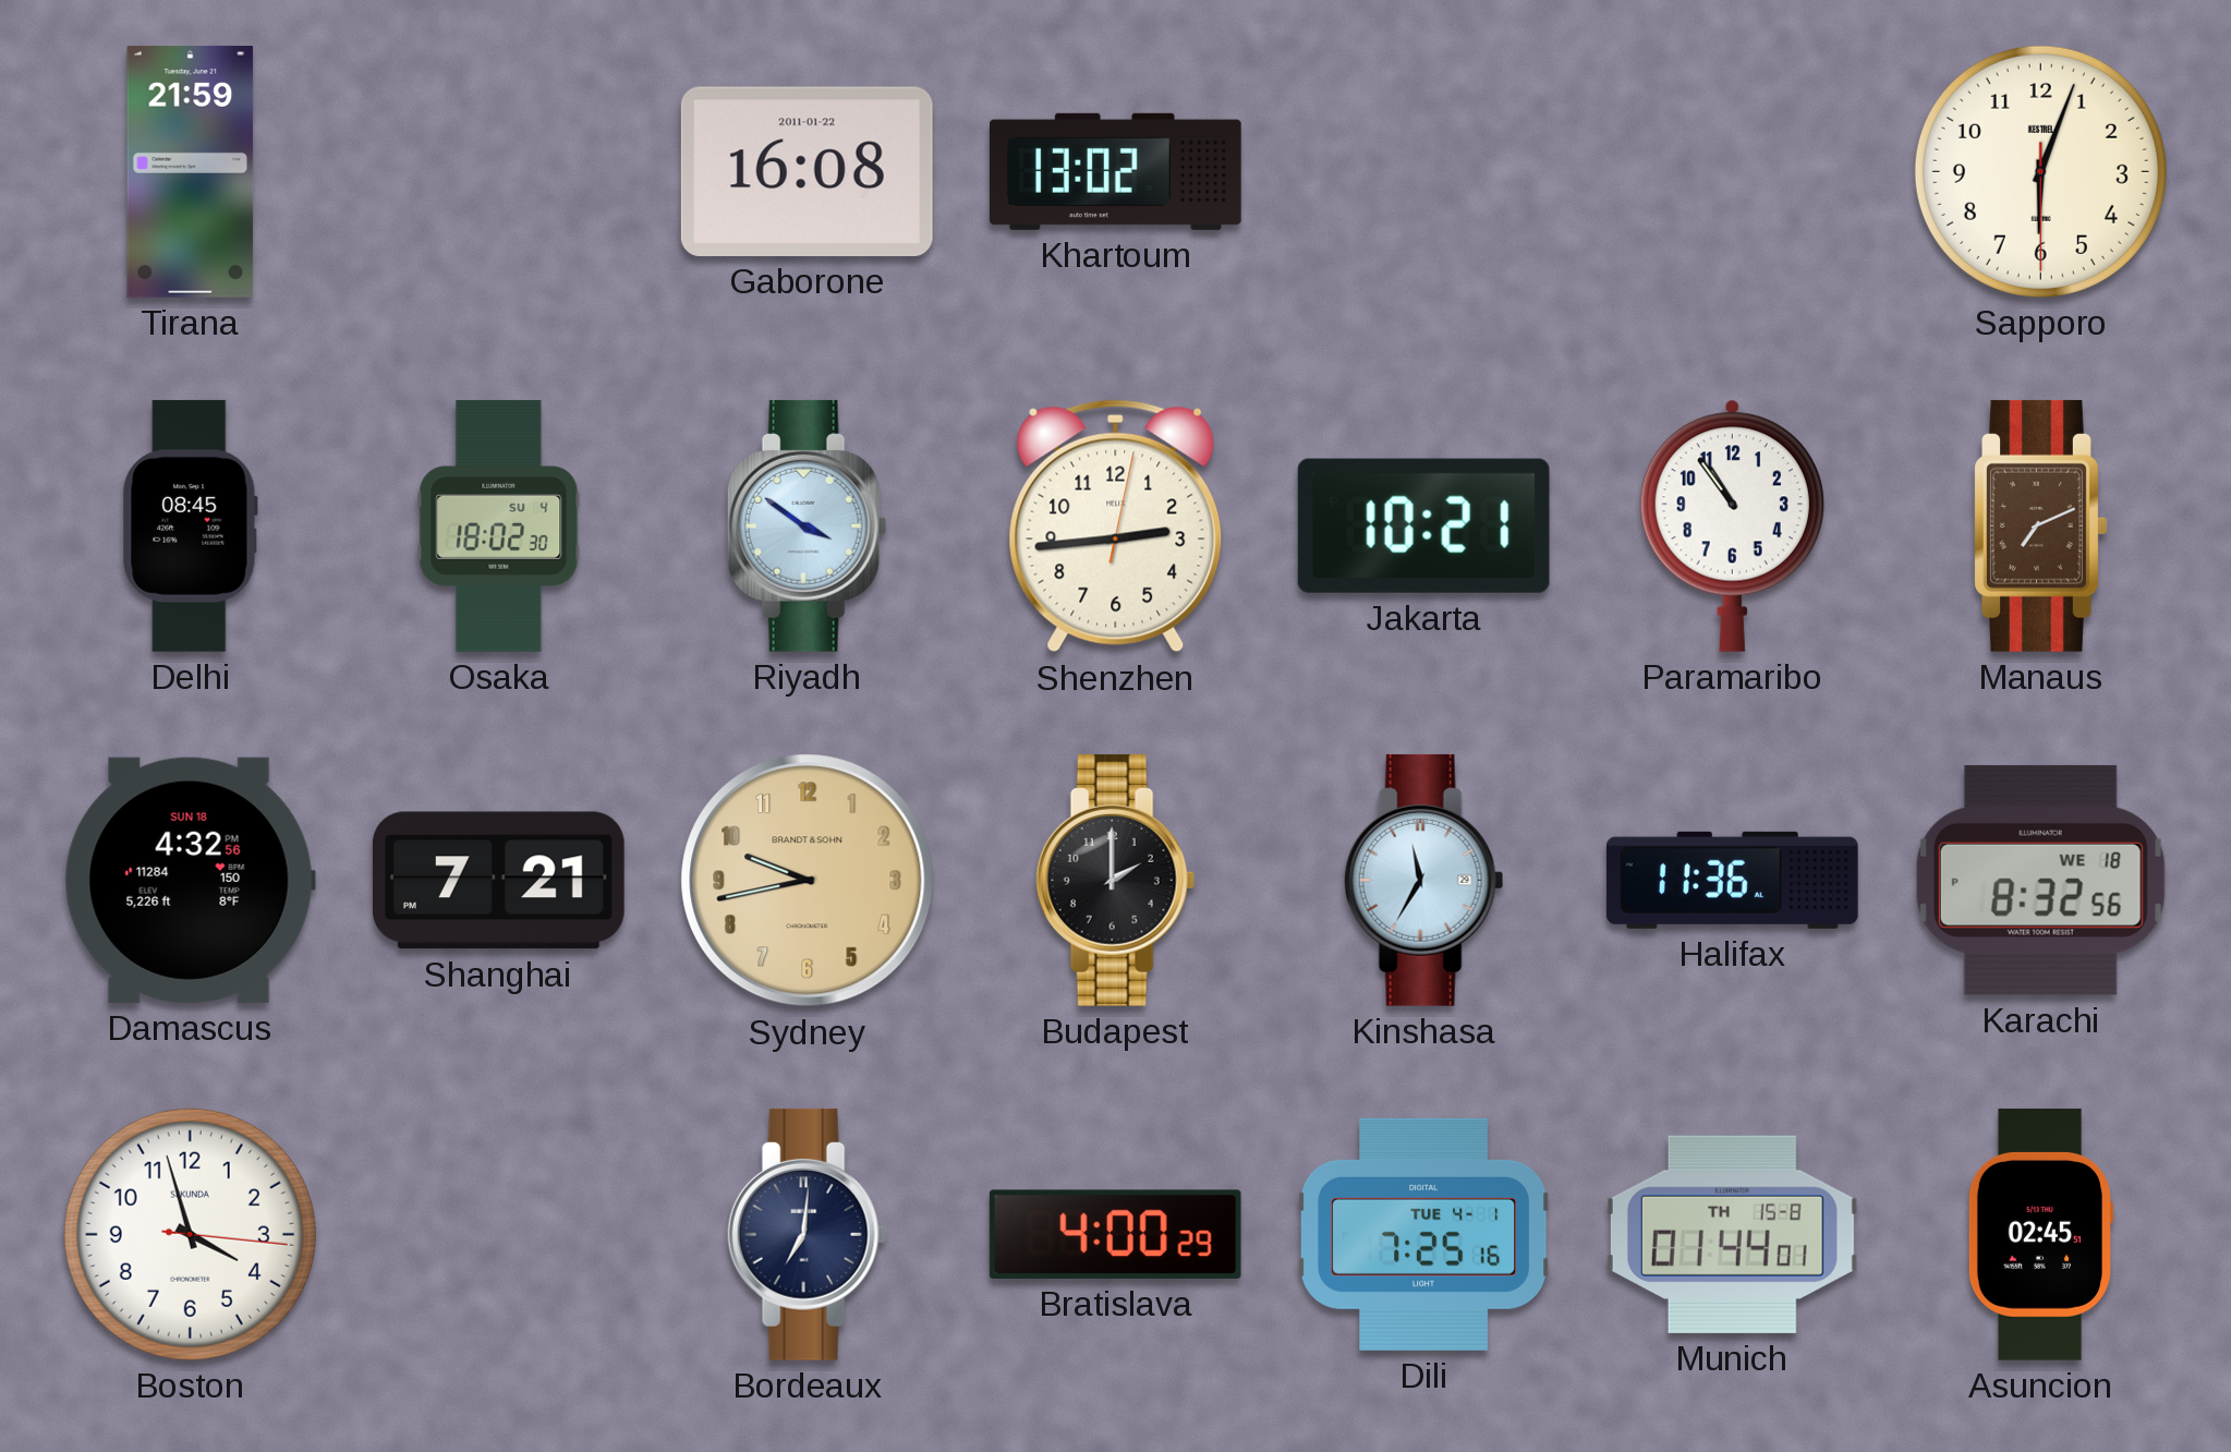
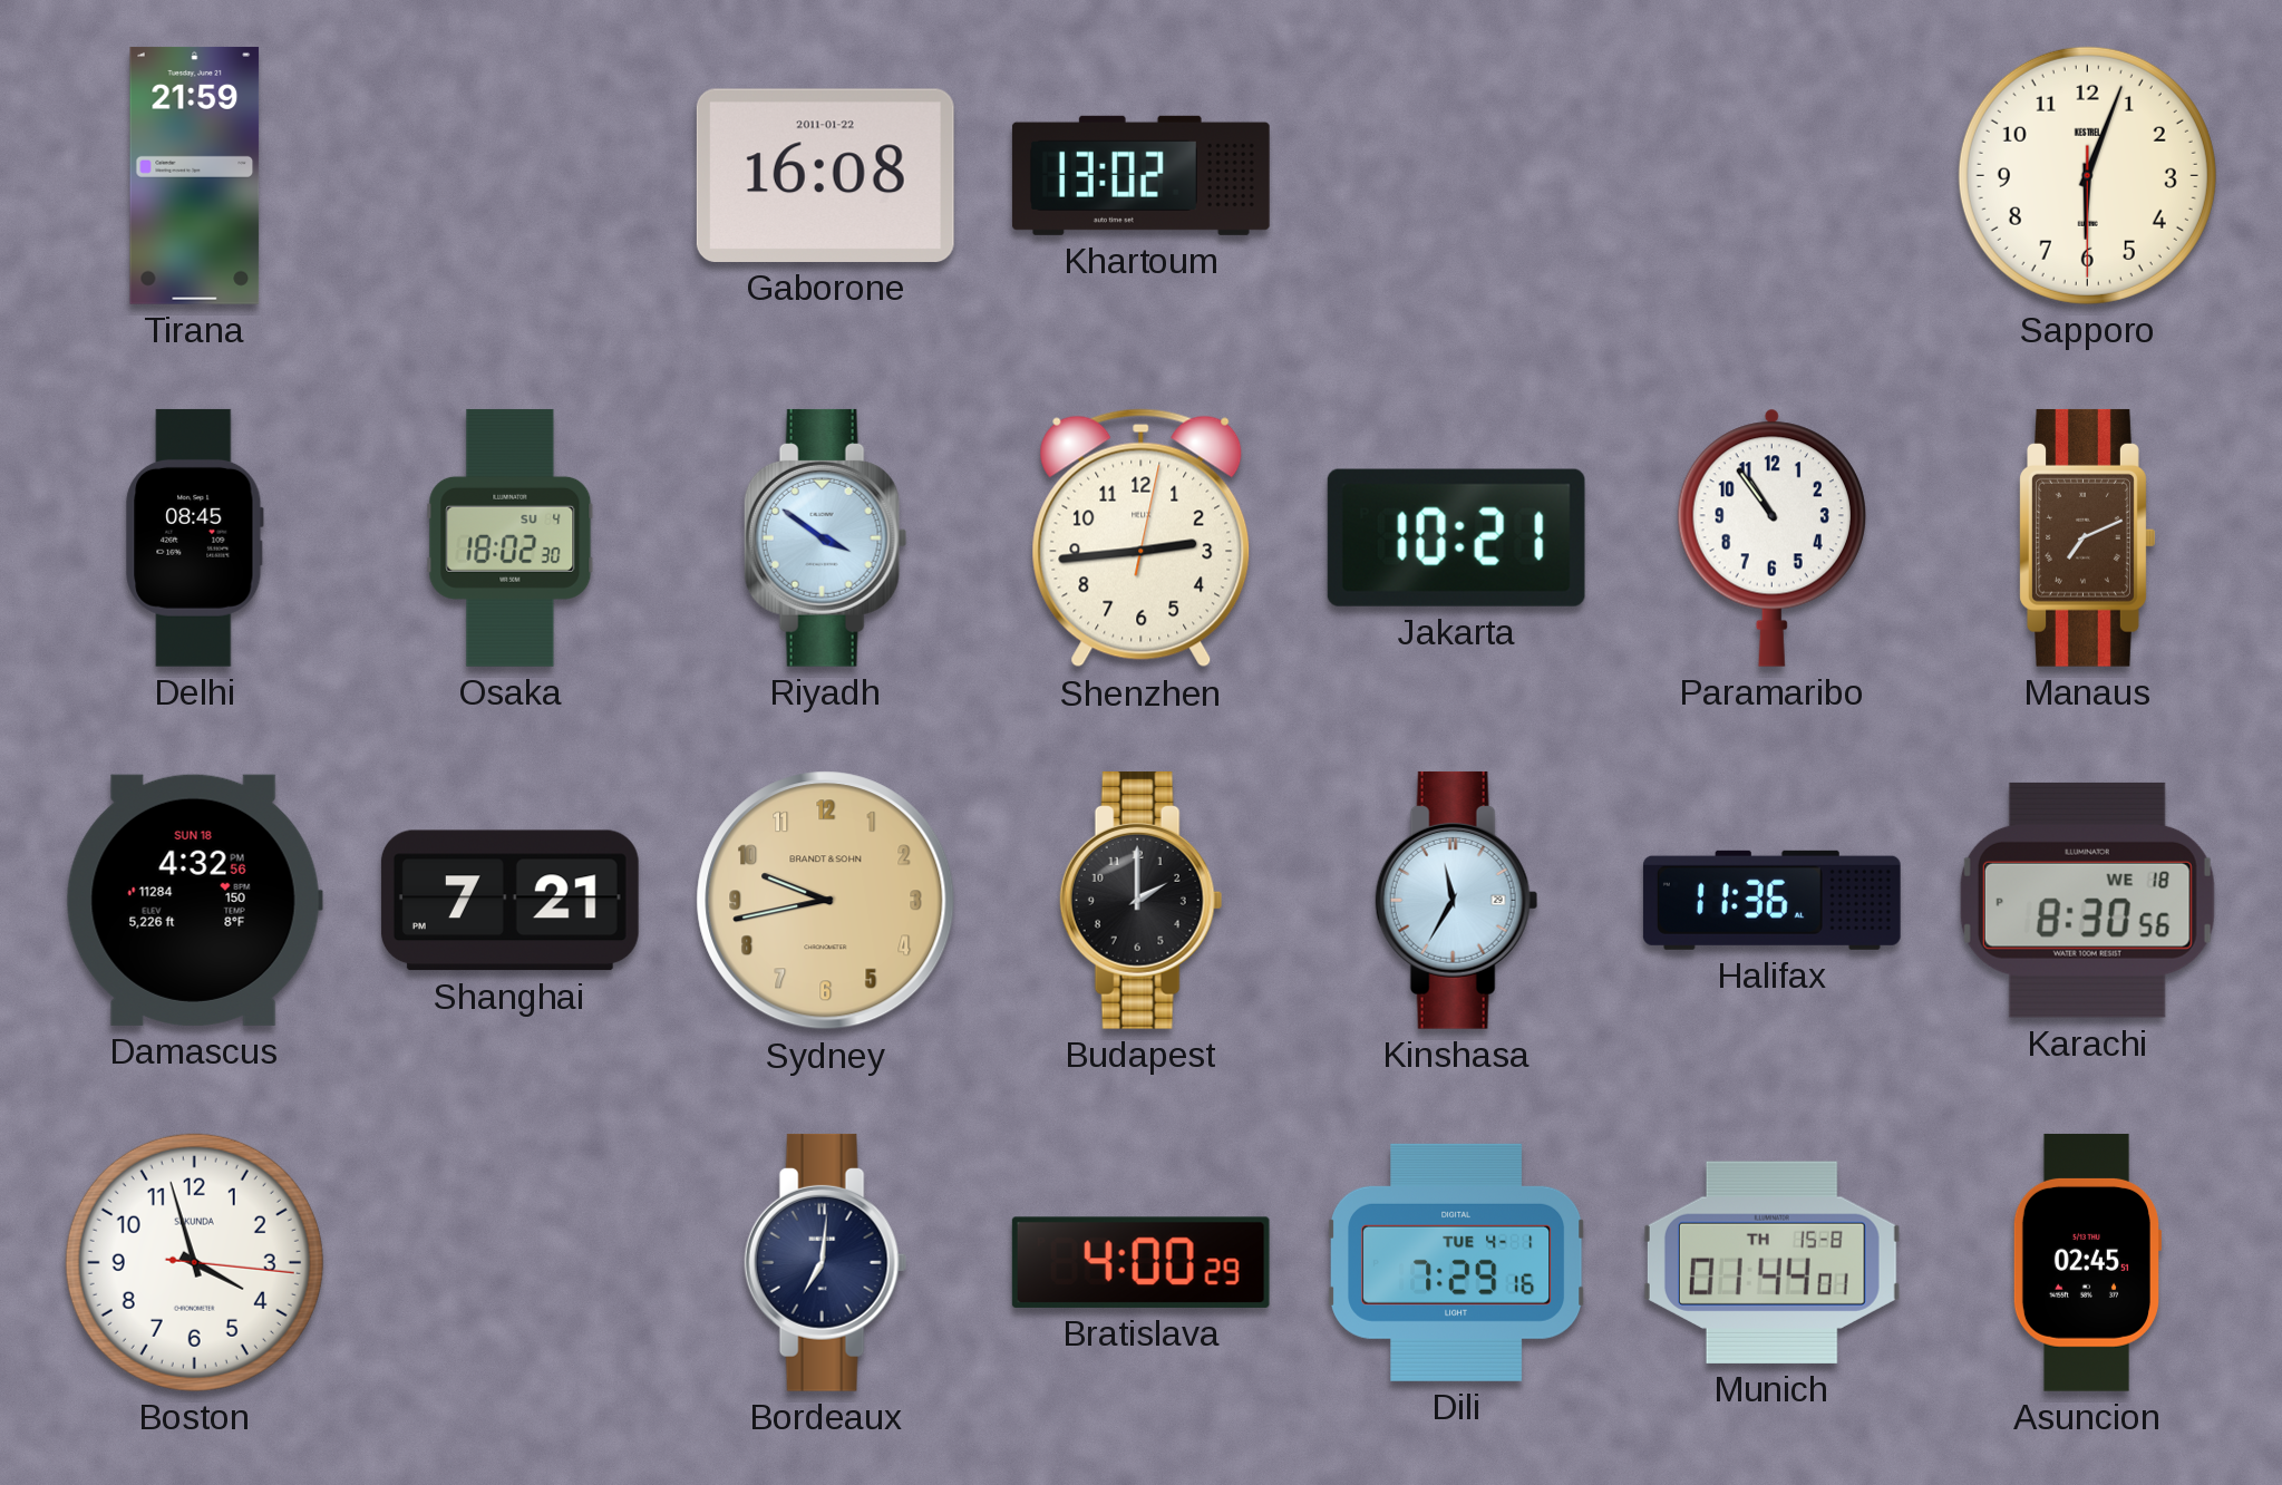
Karachi: 8:32 -> 8:30 (2087, 900)
Dili: 7:25 -> 7:29 (1456, 1262)
